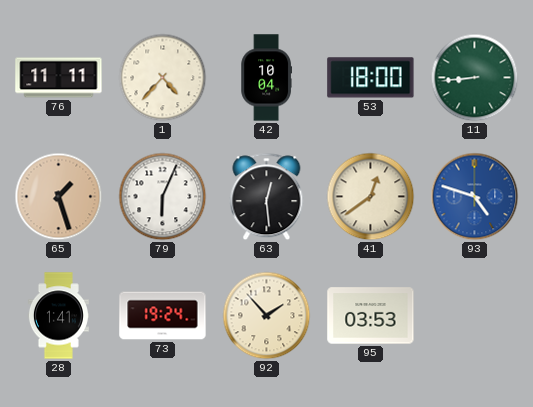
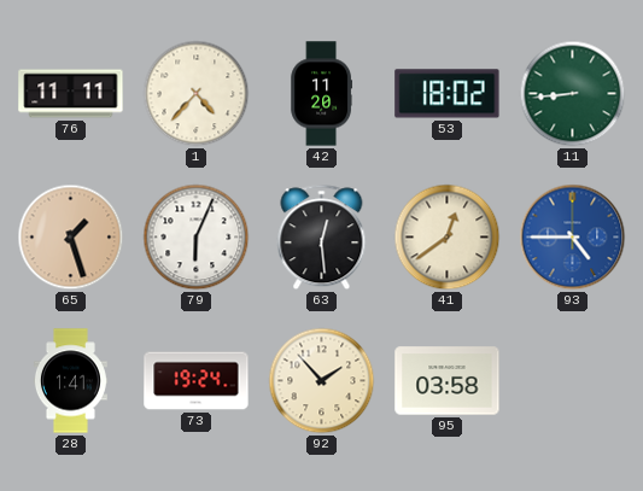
42: 10:04 -> 11:20 (321, 94)
53: 18:00 -> 18:02 (448, 94)
93: 4:48 -> 4:45 (573, 238)
95: 03:53 -> 03:58 (448, 381)
